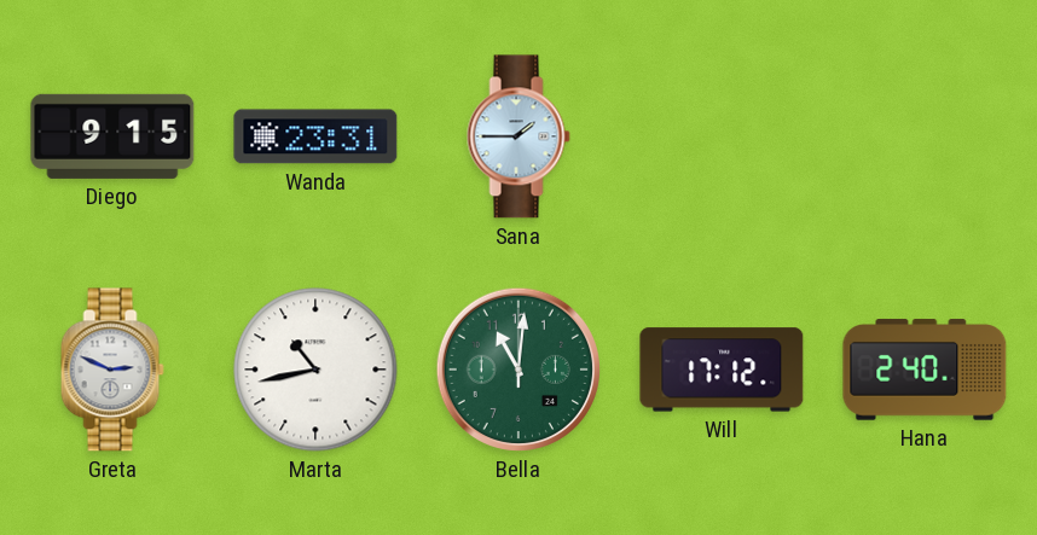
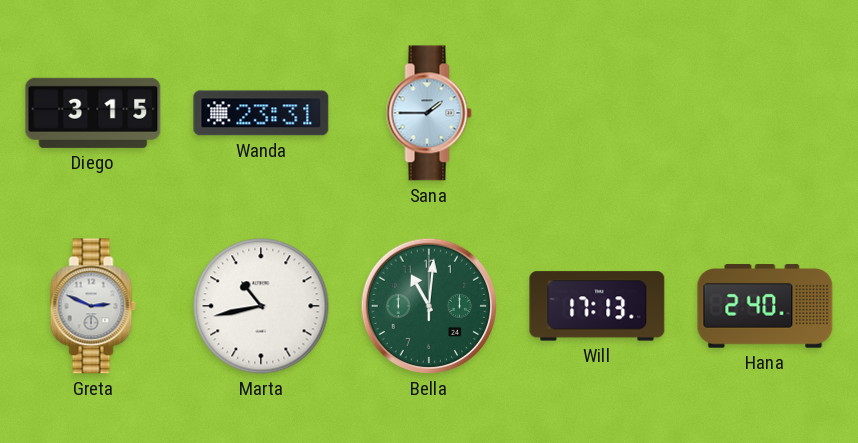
Diego: 9:15 -> 3:15 (93, 113)
Will: 17:12 -> 17:13 (597, 306)
